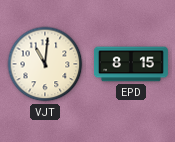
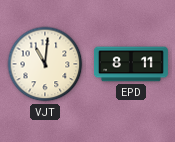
EPD: 8:15 -> 8:11 (131, 64)
